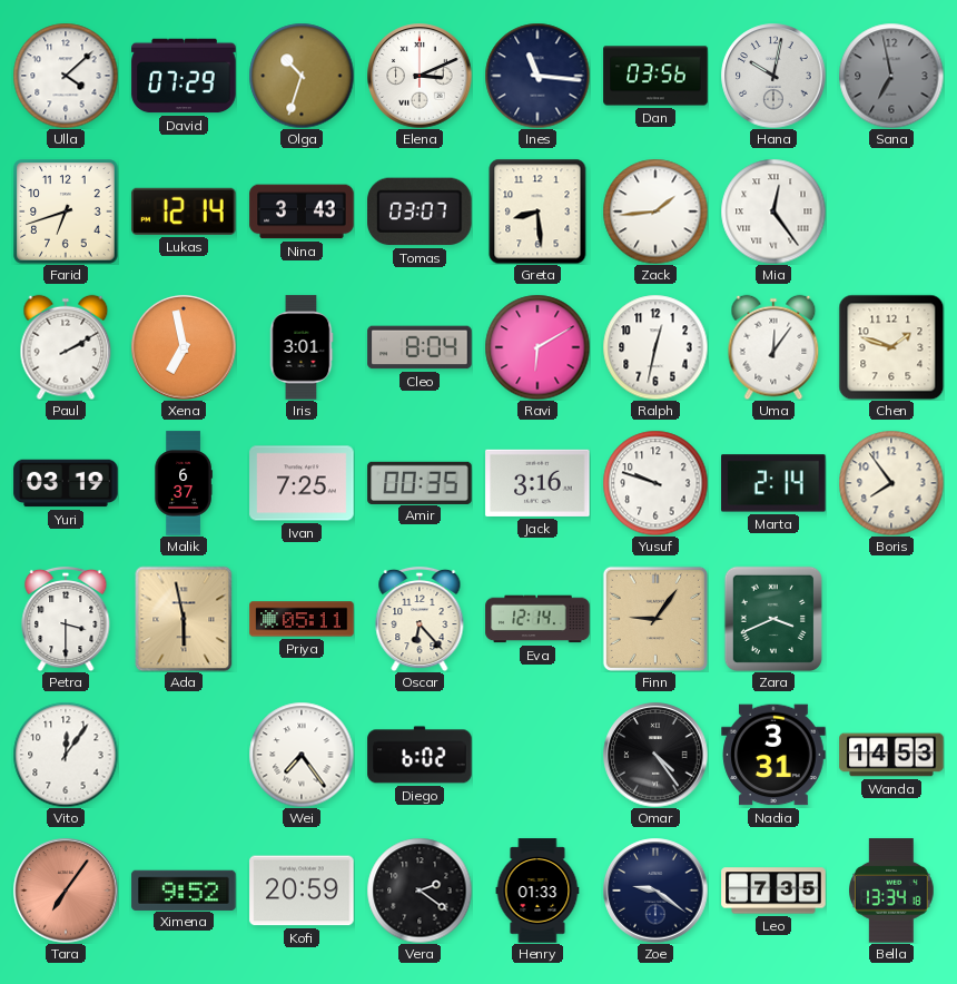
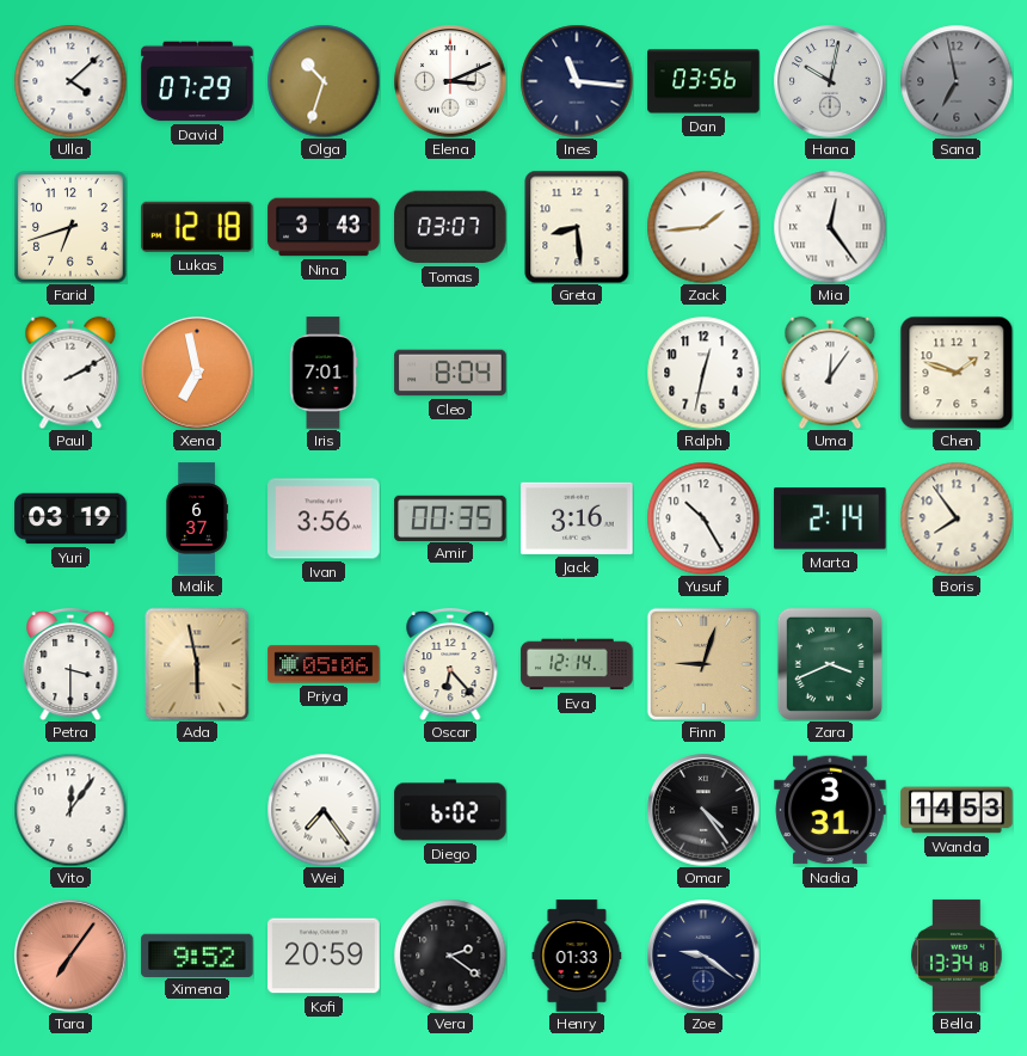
Lukas: 12:14 -> 12:18 (197, 227)
Iris: 3:01 -> 7:01 (324, 373)
Ravi: 6:10 -> none (537, 347)
Ivan: 7:25 -> 3:56 (324, 518)
Yusuf: 9:48 -> 10:25 (703, 518)
Priya: 05:11 -> 05:06 (324, 664)
Finn: 9:06 -> 9:03 (703, 664)
Leo: 7:35 -> none (773, 890)
